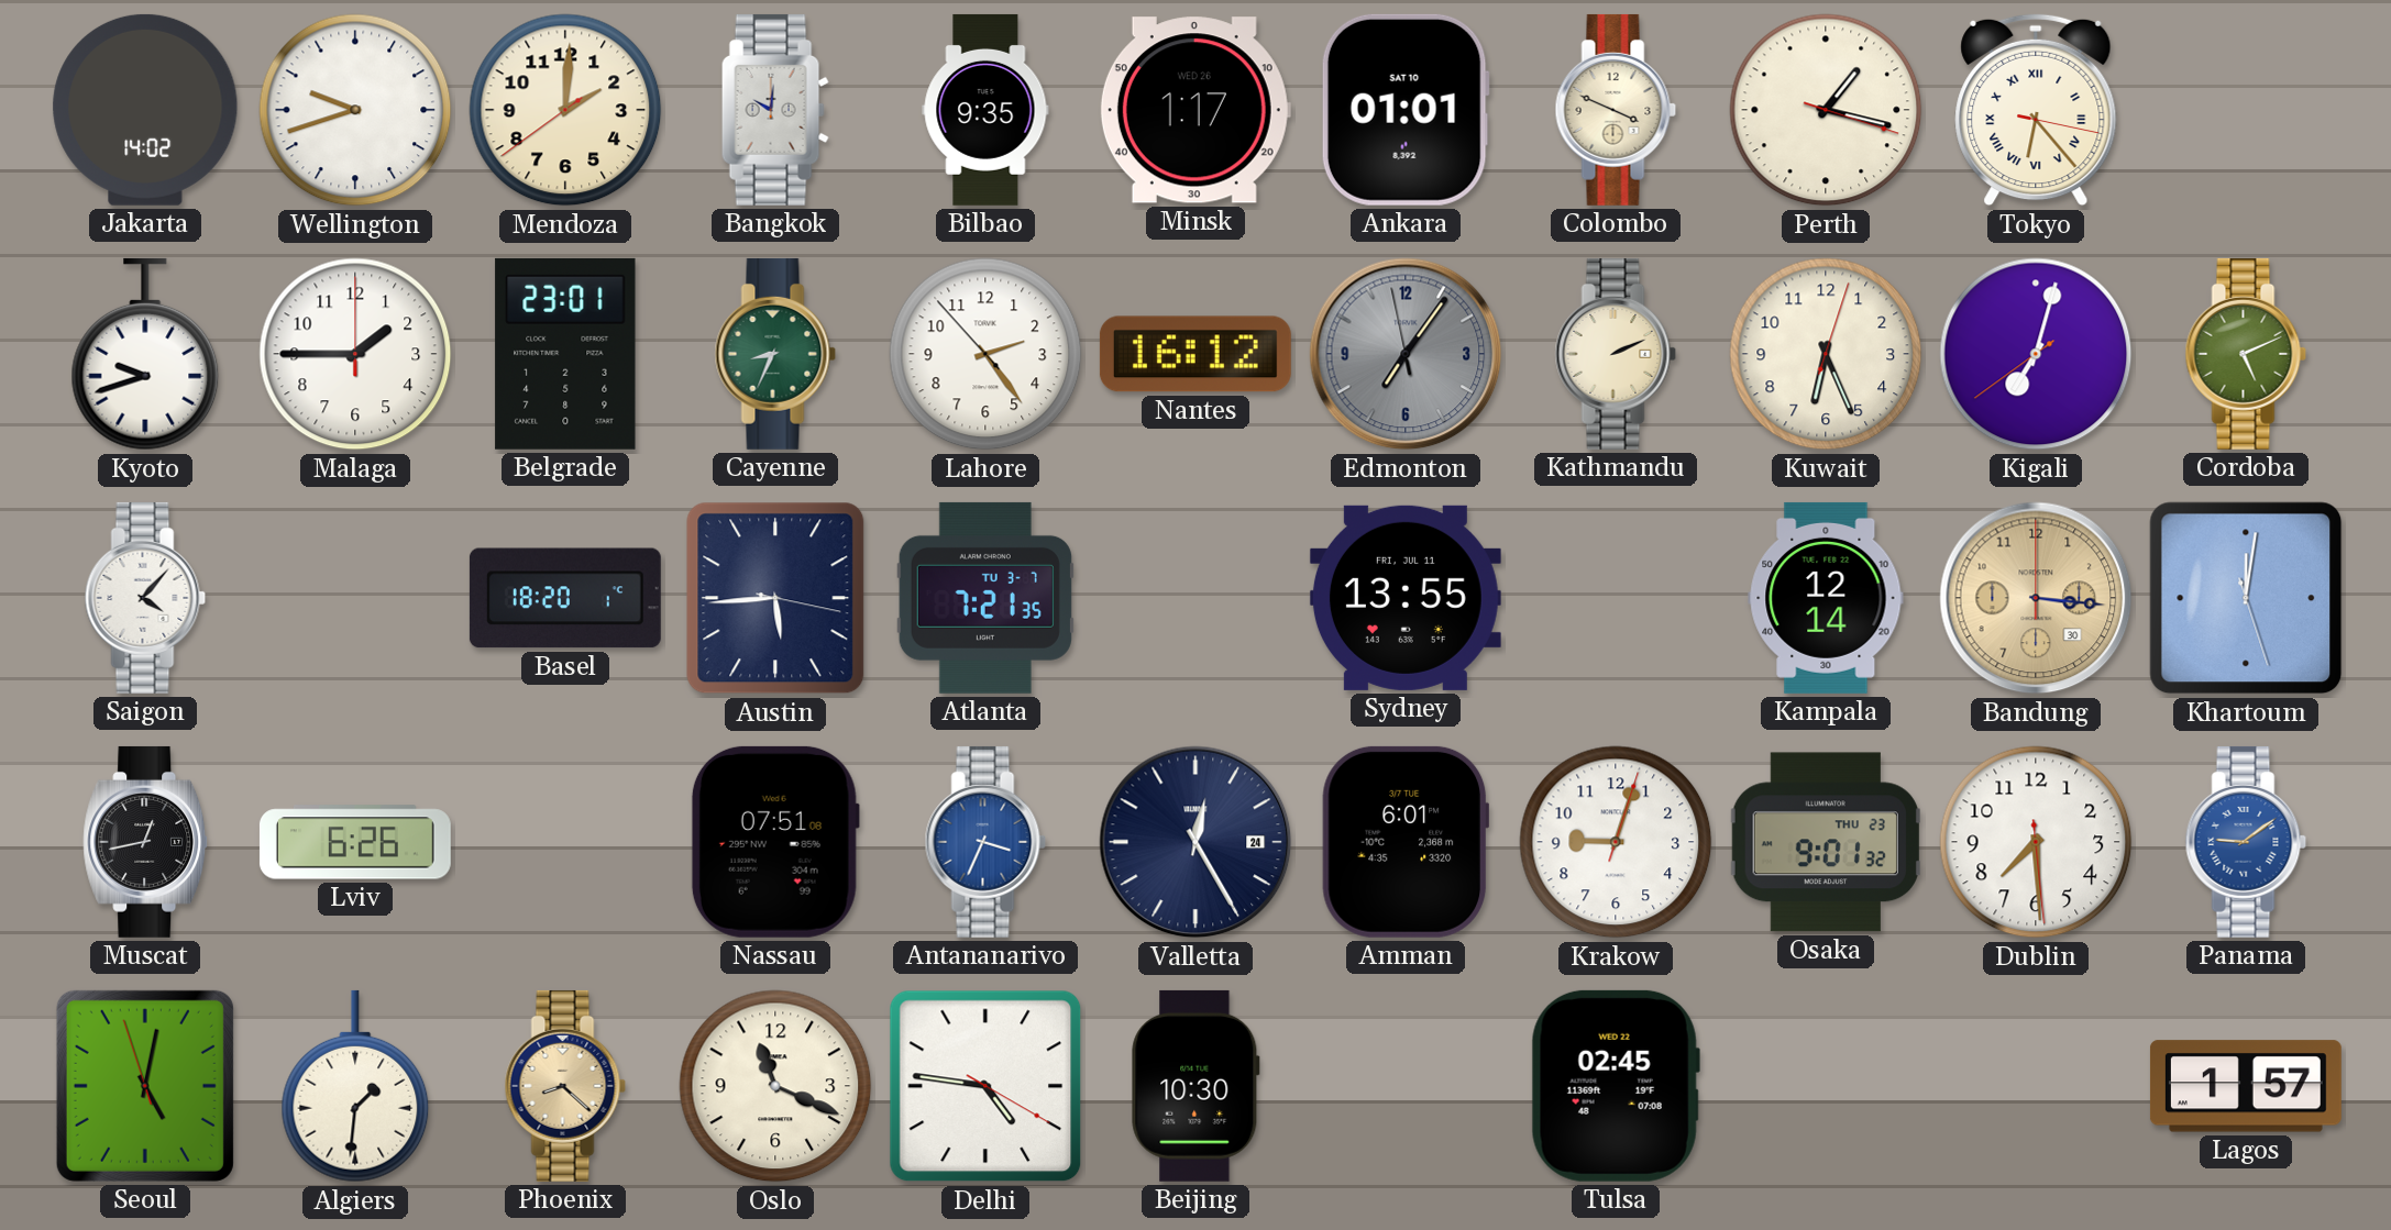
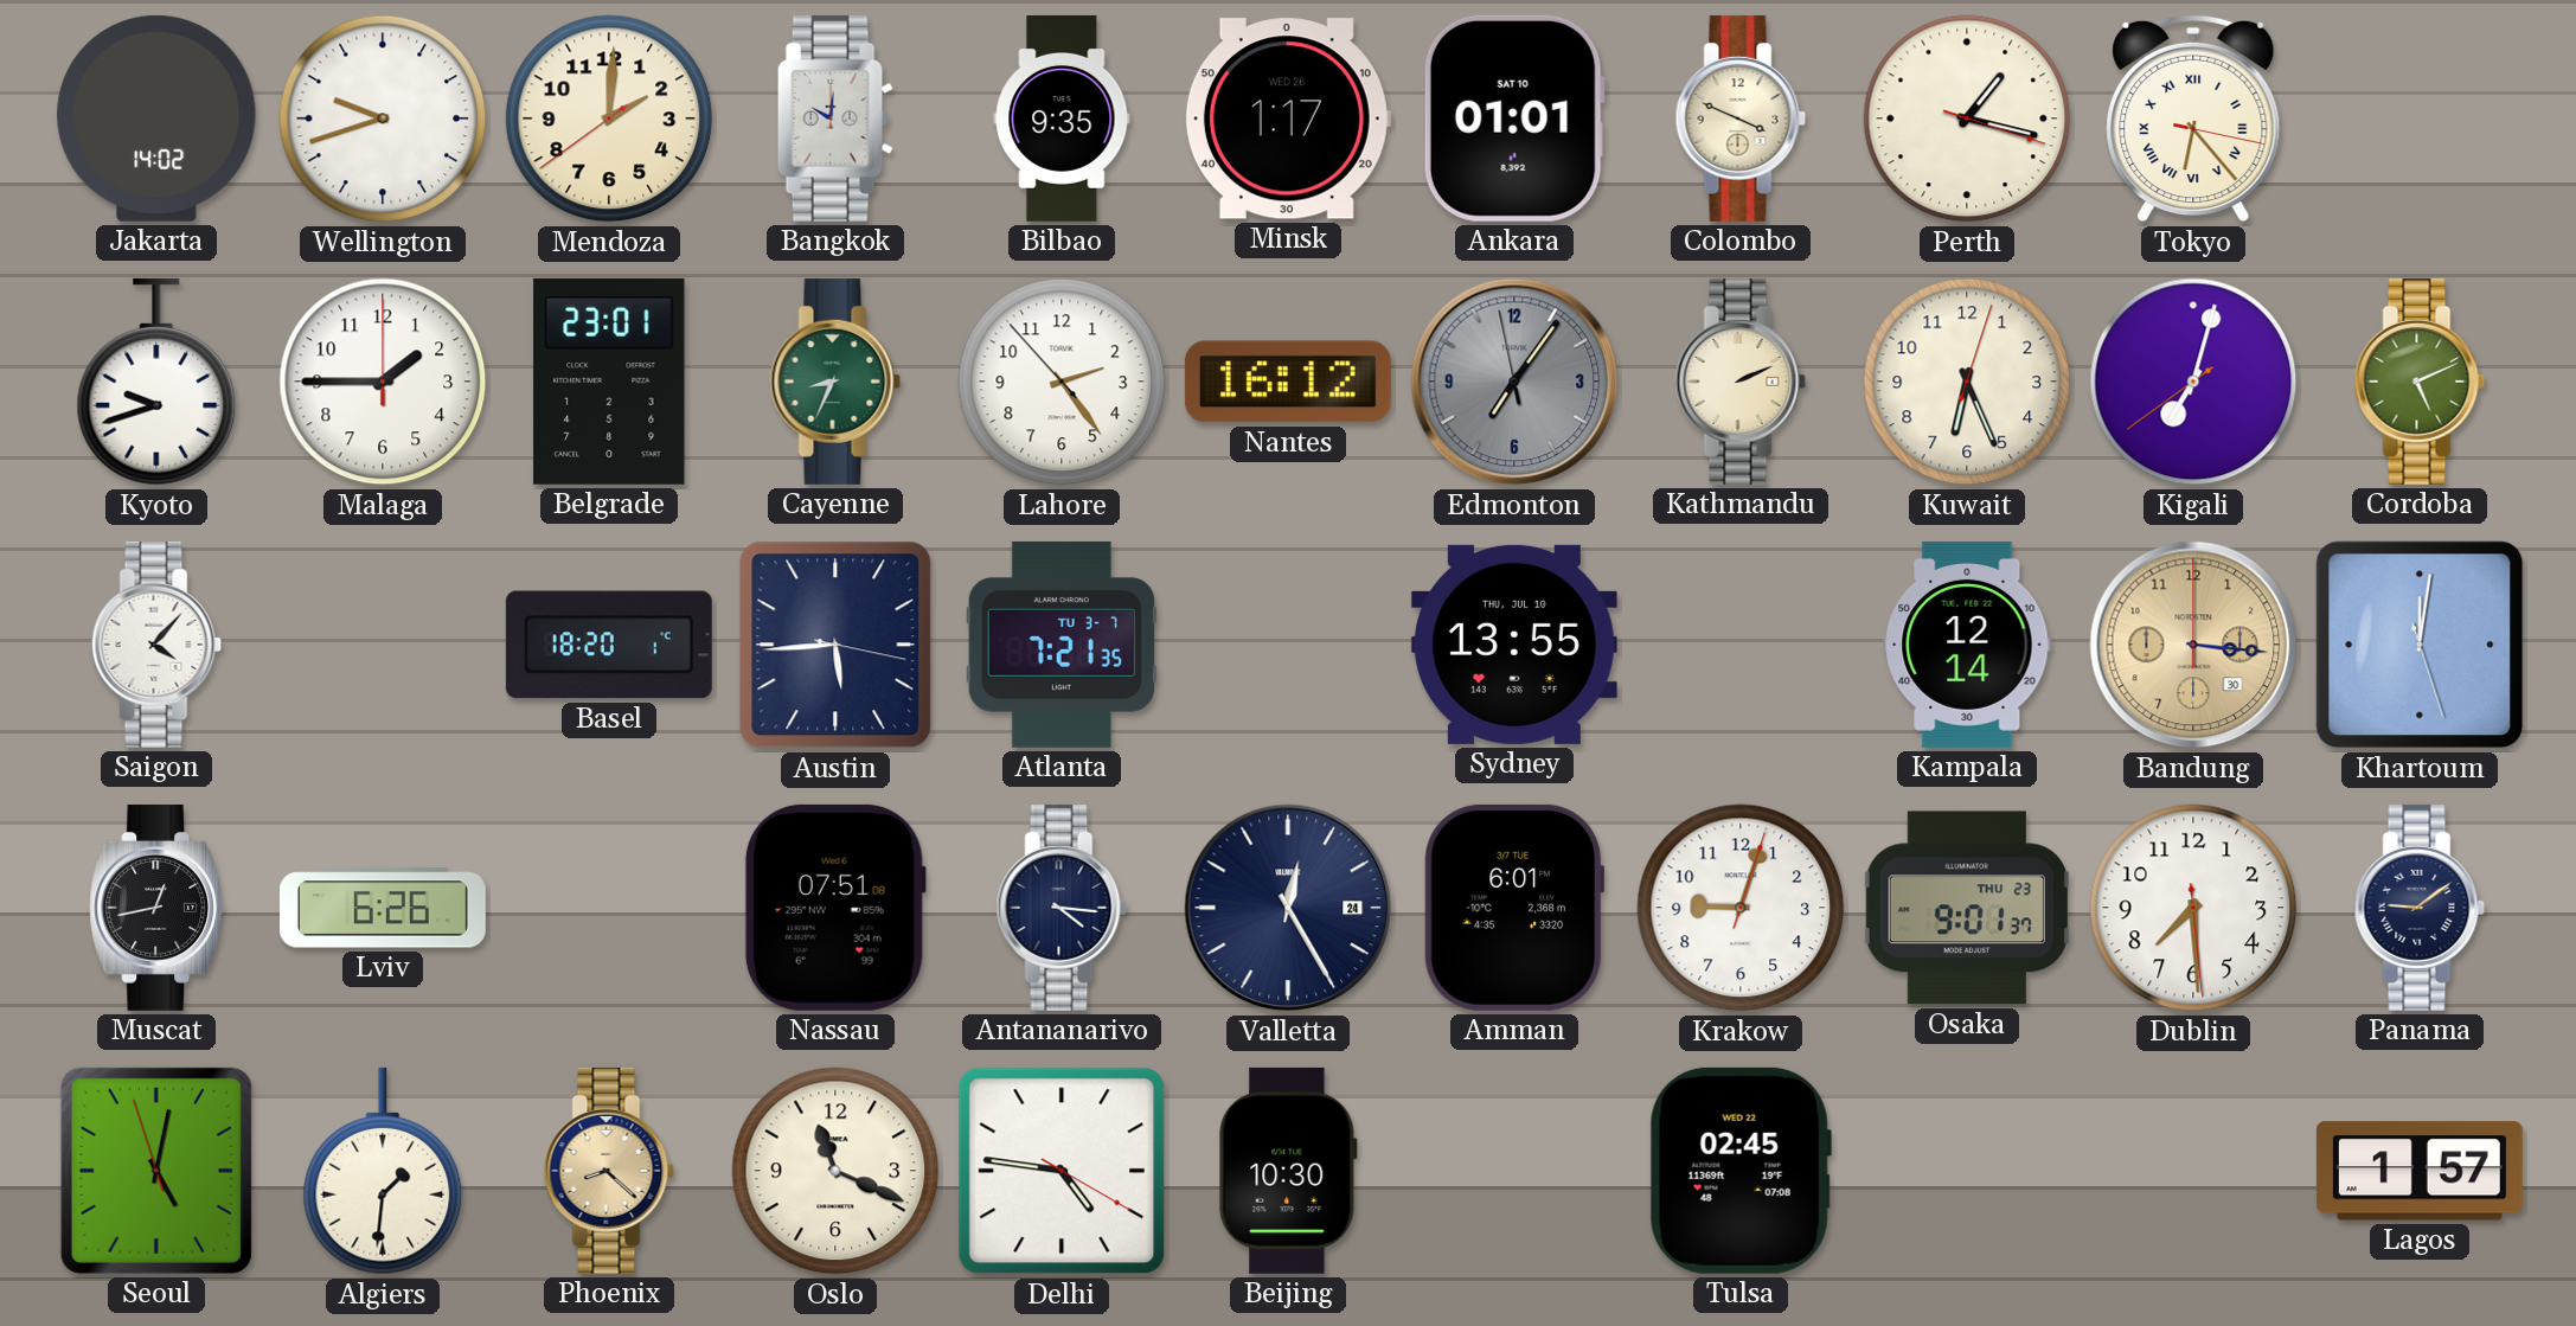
Sydney date: FRI, JUL 11 -> THU, JUL 10 (1514, 645)
Antananarivo: 3:34 -> 4:16 (1062, 908)
Antananarivo dial: blue -> navy (1062, 908)
Osaka: 9:01:32 -> 9:01:37 (1967, 908)
Panama dial: blue -> navy (2420, 908)
